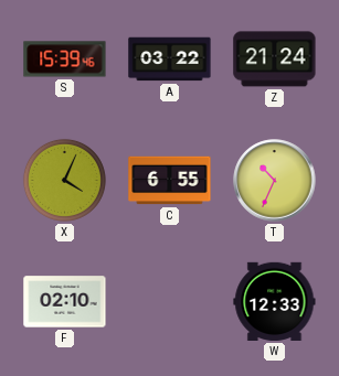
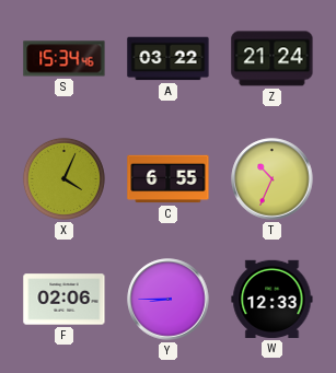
S: 15:39 -> 15:34 (65, 59)
F: 02:10 -> 02:06 (65, 300)
Y: none -> 8:45 (169, 300)
